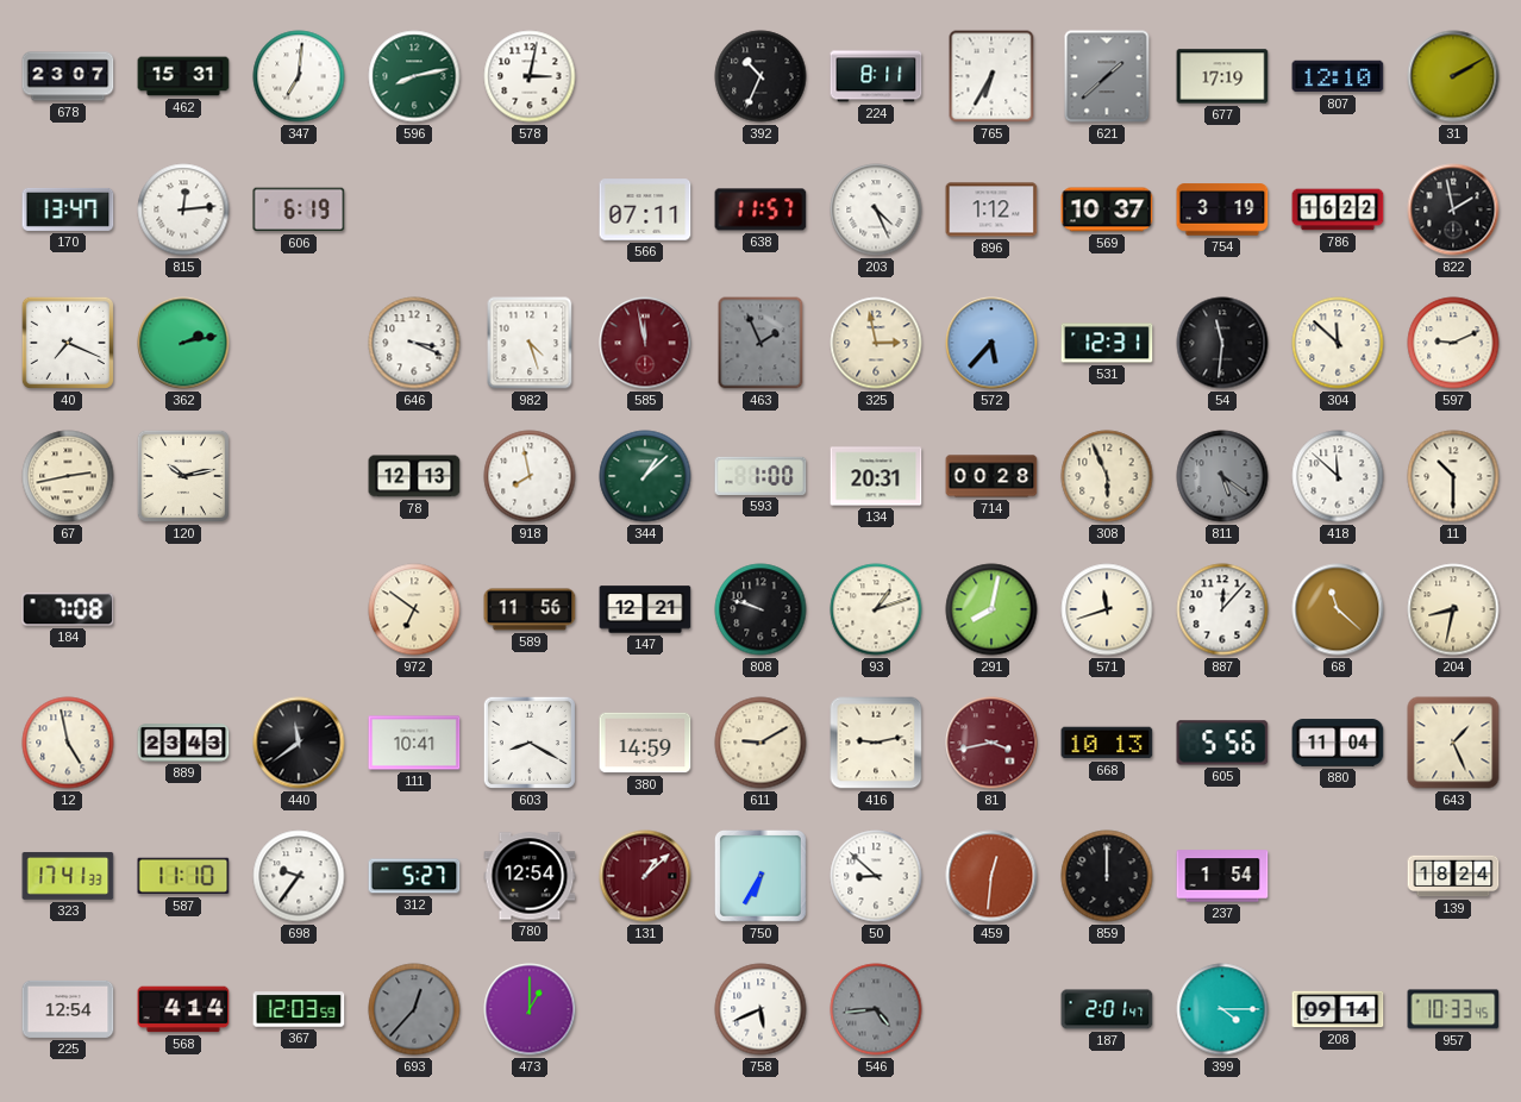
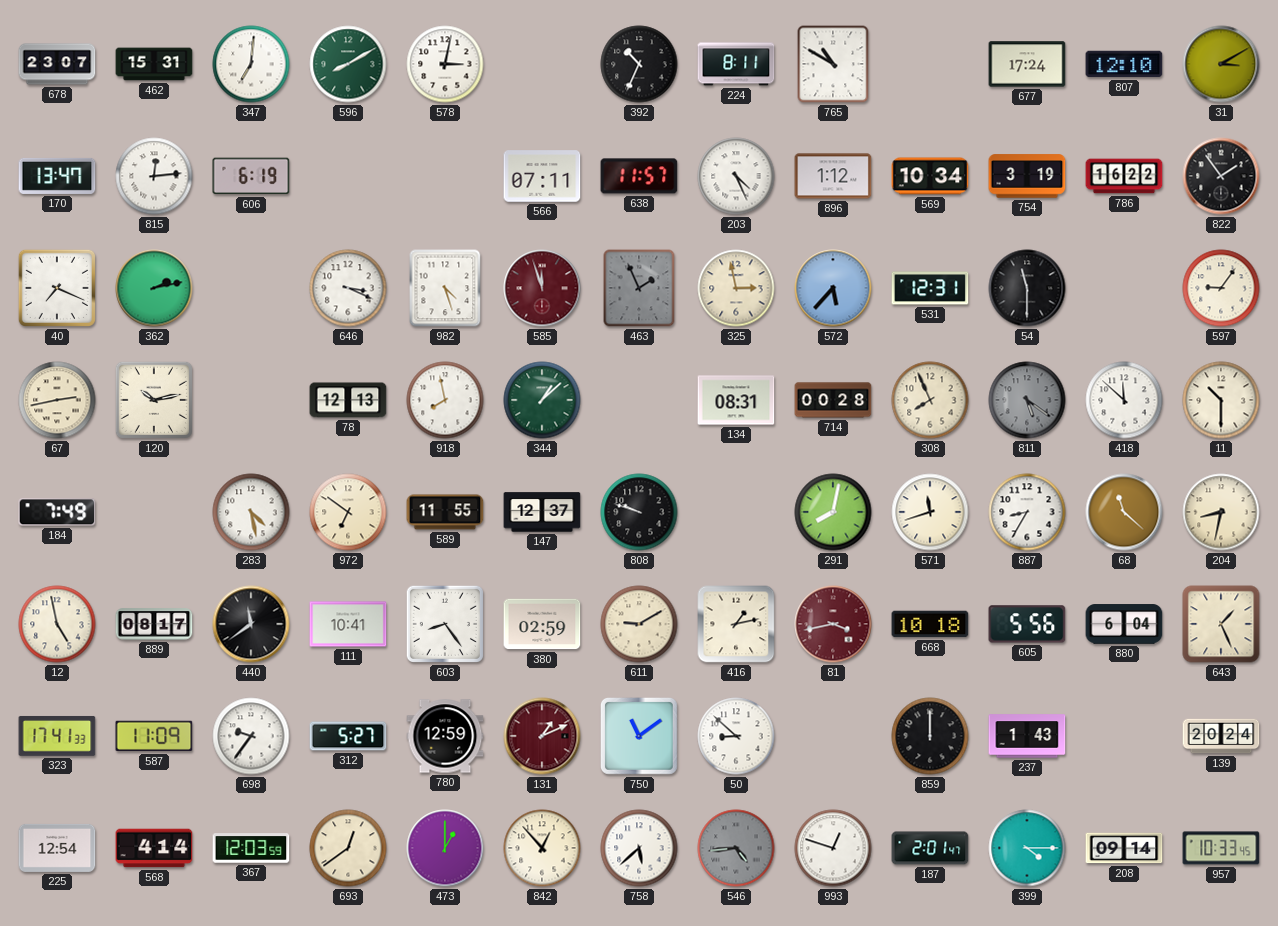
596: 8:13 -> 8:10 (348, 64)
765: 6:35 -> 10:50 (833, 64)
621: 1:38 -> none (1107, 76)
677: 17:19 -> 17:24 (1027, 64)
31: 2:10 -> 3:10 (1221, 64)
569: 10:37 -> 10:34 (930, 176)
822: 1:58 -> 1:54 (1221, 176)
585: 11:58 -> 11:57 (542, 288)
54: 11:31 -> 11:30 (1027, 288)
304: 11:52 -> none (1338, 343)
597: 9:11 -> 9:06 (1221, 288)
593: 1:00 -> none (760, 476)
134: 20:31 -> 08:31 (736, 400)
308: 5:56 -> 7:56 (930, 400)
184: 7:08 -> 7:49 (57, 512)
283: none -> 4:28 (251, 512)
589: 11:56 -> 11:55 (445, 512)
147: 12:21 -> 12:37 (542, 512)
93: 1:12 -> none (876, 609)
887: 12:07 -> 8:35 (1027, 512)
889: 23:43 -> 08:17 (154, 624)
603: 8:20 -> 8:24 (445, 624)
380: 14:59 -> 02:59 (542, 624)
416: 9:13 -> 1:13 (736, 624)
668: 10:13 -> 10:18 (930, 624)
880: 11:04 -> 6:04 (1124, 624)
587: 11:10 -> 11:09 (154, 736)
780: 12:54 -> 12:59 (445, 736)
131: 1:08 -> 1:11 (542, 736)
750: 6:35 -> 11:09 (640, 737)
459: 12:31 -> none (991, 876)
237: 1:54 -> 1:43 (1027, 736)
139: 18:24 -> 20:24 (1221, 736)
693: 12:37 -> 12:39 (348, 848)
693 dial: grey -> cream (348, 848)
842: none -> 12:53 (542, 848)
758: 5:41 -> 5:38 (639, 848)
993: none -> 12:48 (833, 848)
